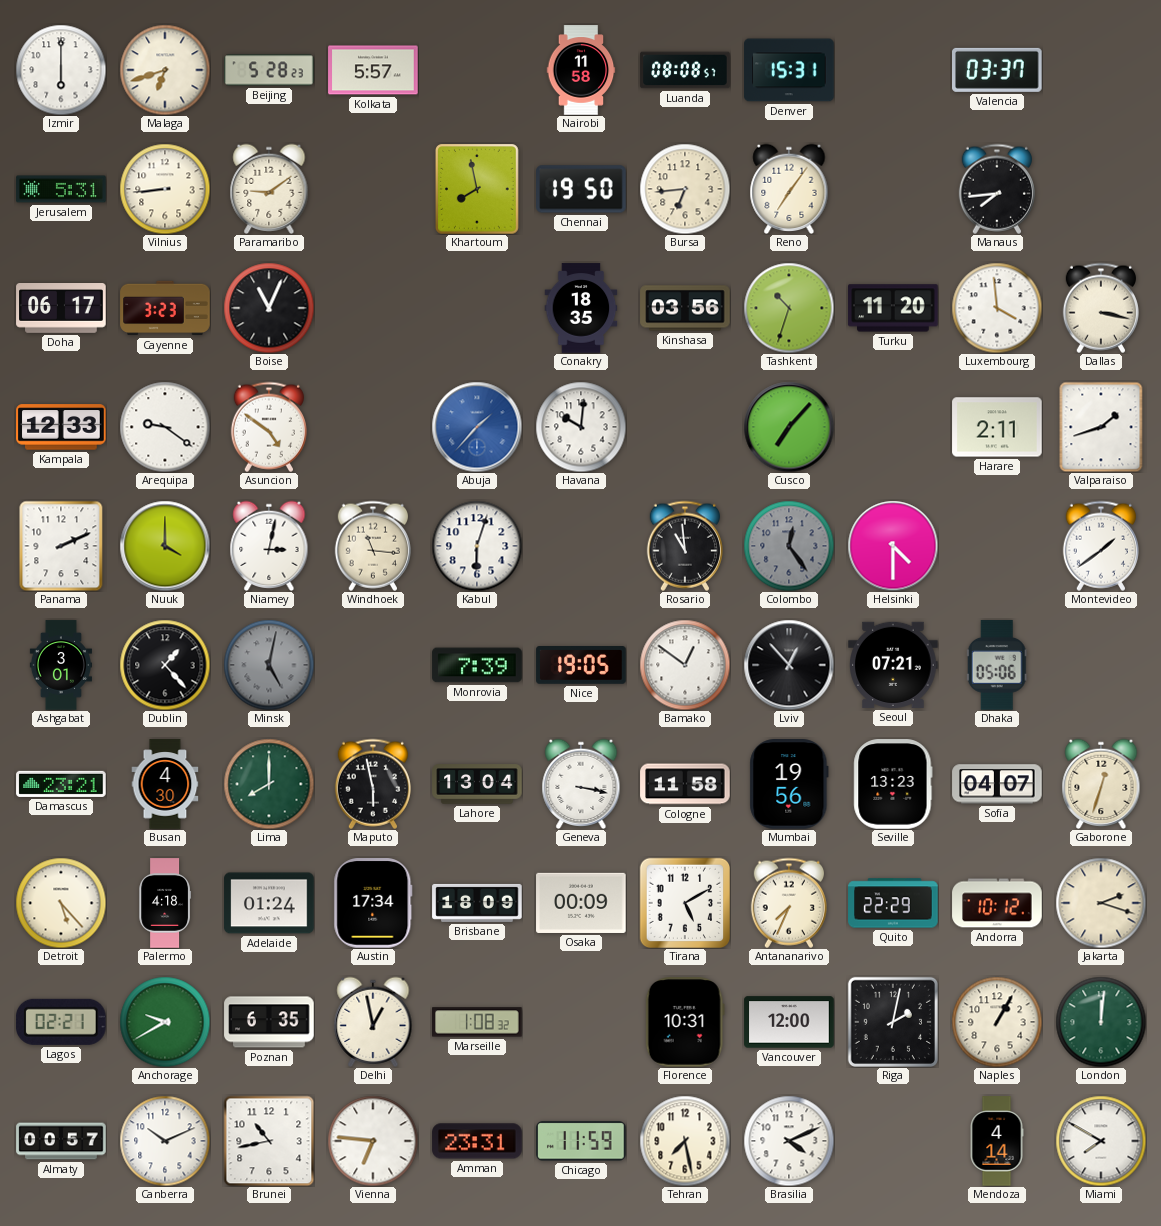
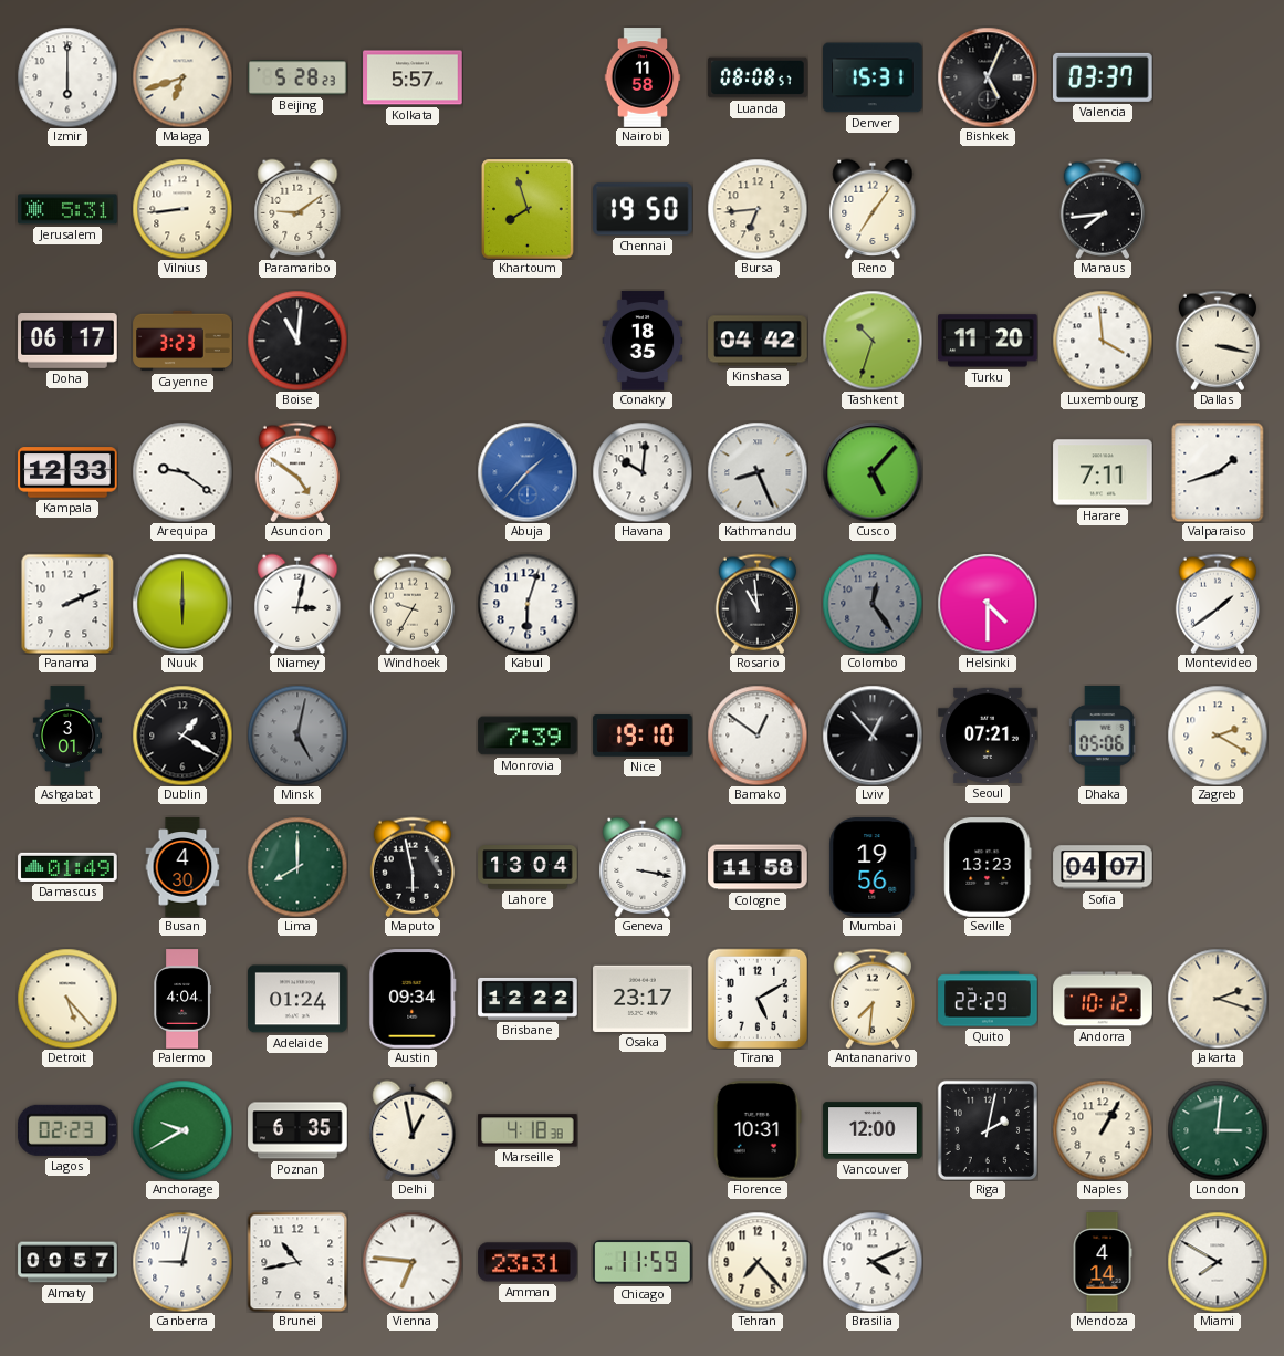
Bishkek: none -> 5:04 (988, 77)
Khartoum: 7:58 -> 7:57 (529, 209)
Boise: 11:04 -> 11:01 (297, 341)
Kinshasa: 03:56 -> 04:42 (758, 341)
Kathmandu: none -> 8:26 (758, 472)
Cusco: 7:07 -> 5:07 (873, 472)
Harare: 2:11 -> 7:11 (1103, 472)
Nuuk: 4:00 -> 6:00 (182, 604)
Windhoek: 11:16 -> 9:35 (413, 604)
Dublin: 1:23 -> 1:20 (182, 736)
Nice: 19:05 -> 19:10 (643, 737)
Zagreb: none -> 2:20 (1218, 736)
Damascus: 23:21 -> 01:49 (67, 867)
Gaborone: 12:33 -> none (1101, 783)
Palermo: 4:18 -> 4:04 (181, 999)
Austin: 17:34 -> 09:34 (413, 999)
Brisbane: 18:09 -> 12:22 (528, 999)
Osaka: 00:09 -> 23:17 (643, 999)
Antananarivo: 7:34 -> 7:31 (873, 999)
Lagos: 02:21 -> 02:23 (67, 1130)
Marseille: 1:08 -> 4:18 (528, 1130)
London: 12:01 -> 3:01 (1218, 1130)
Canberra: 10:11 -> 9:02 (182, 1262)
Tehran: 7:28 -> 7:23 (758, 1262)
